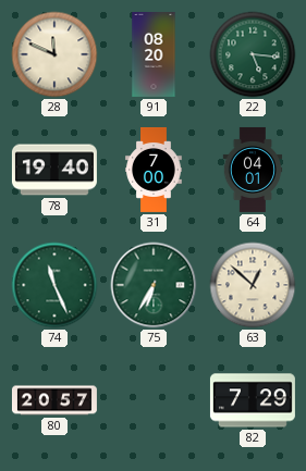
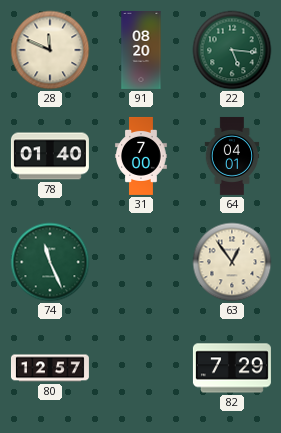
78: 19:40 -> 01:40 (50, 156)
75: 6:35 -> none (154, 285)
63: 12:52 -> 12:54 (232, 262)
80: 20:57 -> 12:57 (50, 368)
